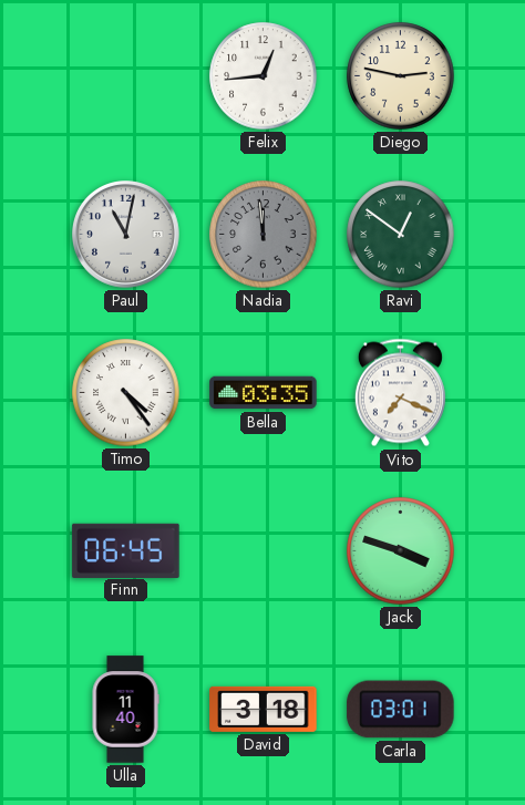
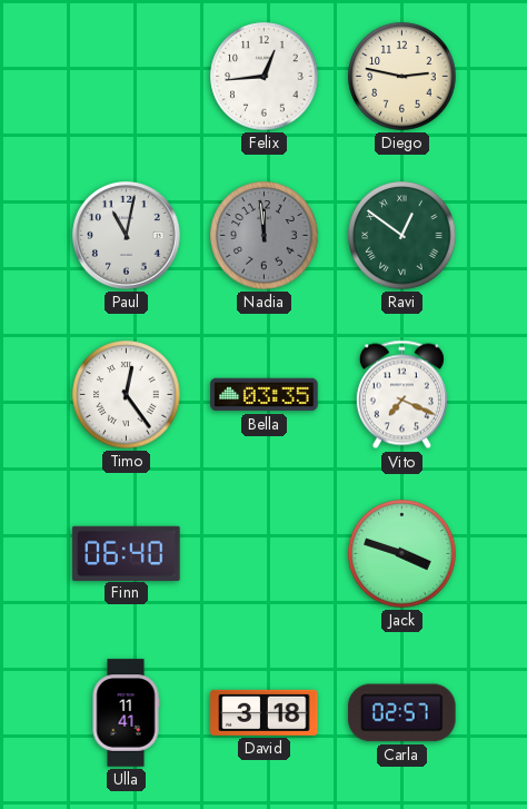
Timo: 4:24 -> 12:24 (127, 395)
Finn: 06:45 -> 06:40 (127, 553)
Ulla: 11:40 -> 11:41 (126, 713)
Carla: 03:01 -> 02:57 (402, 713)
